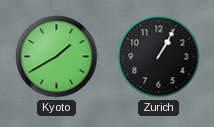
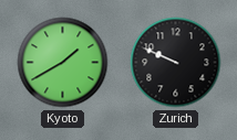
Zurich: 1:05 -> 9:49 (176, 63)
